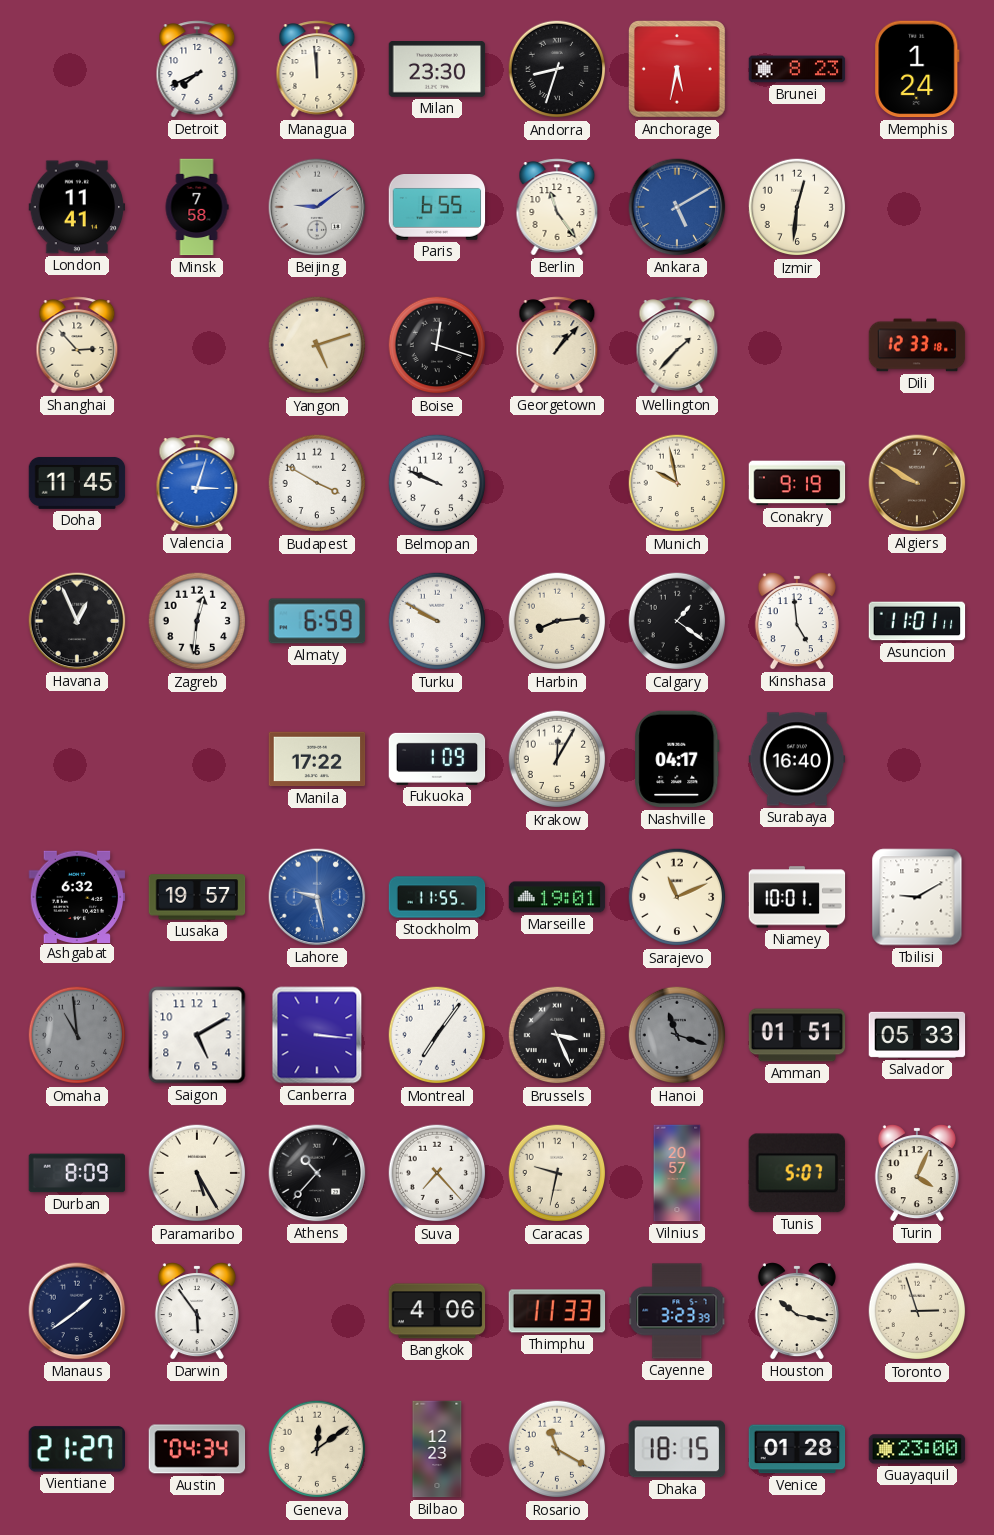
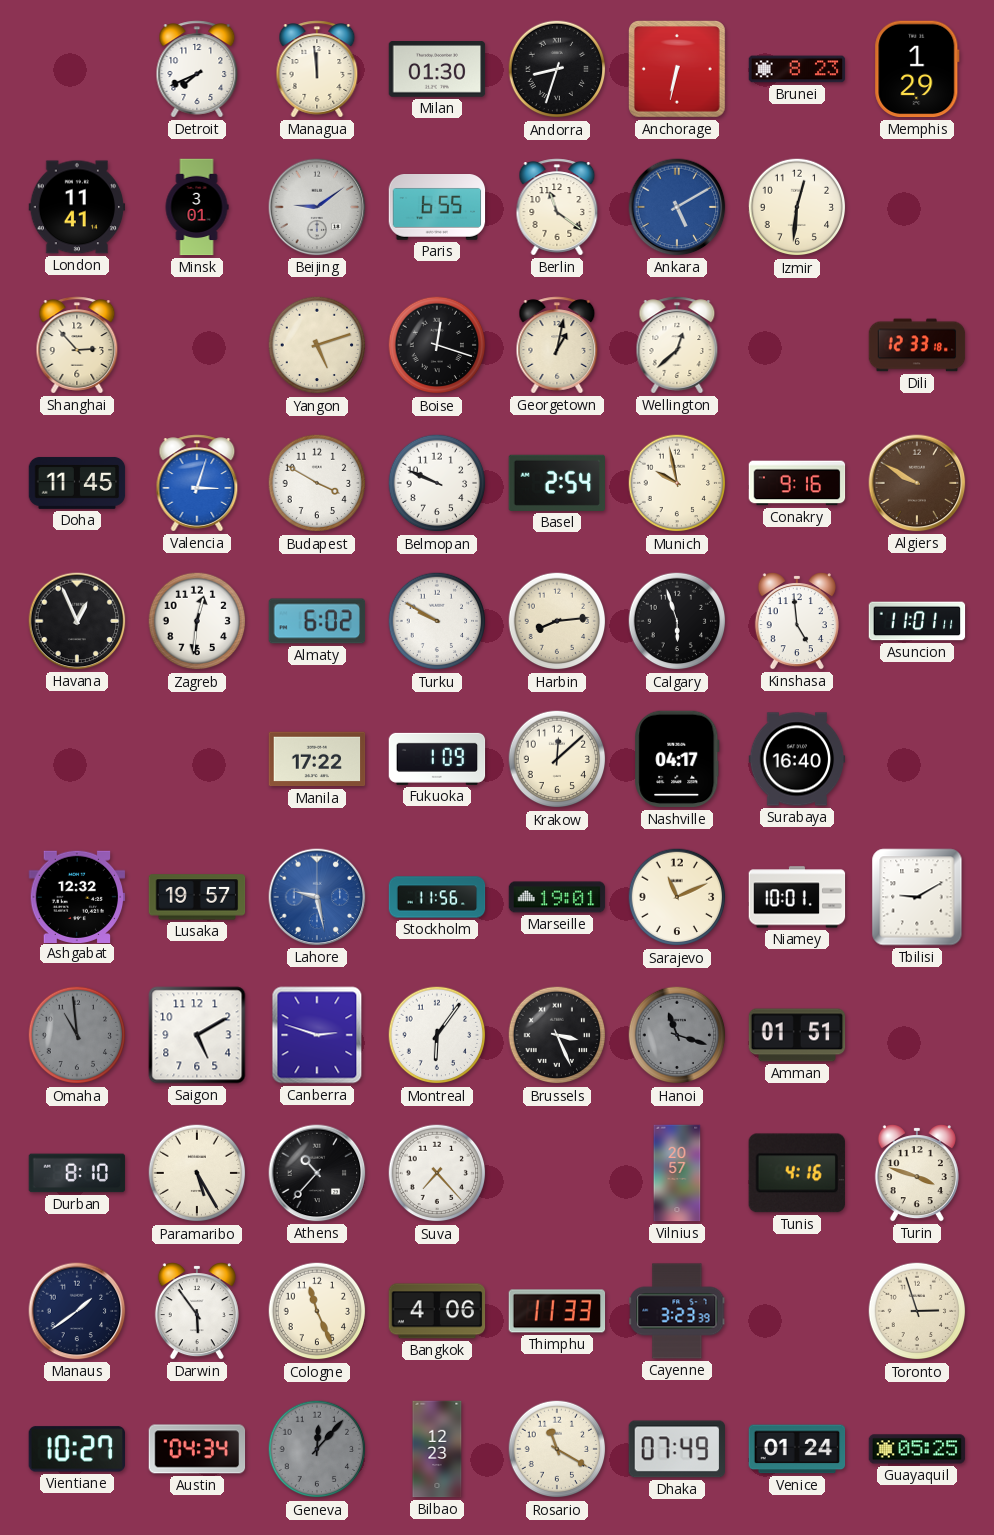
Milan: 23:30 -> 01:30 (437, 70)
Anchorage: 5:32 -> 6:32 (677, 69)
Memphis: 1:24 -> 1:29 (917, 69)
Minsk: 7:58 -> 3:01 (197, 207)
Berlin: 11:24 -> 11:21 (557, 207)
Georgetown: 1:07 -> 1:02 (557, 345)
Wellington: 1:37 -> 12:38 (677, 345)
Basel: none -> 2:54 (556, 483)
Conakry: 9:19 -> 9:16 (797, 483)
Almaty: 6:59 -> 6:02 (317, 621)
Calgary: 1:21 -> 5:57 (677, 621)
Krakow: 12:05 -> 12:08 (557, 759)
Ashgabat: 6:32 -> 12:32 (77, 896)
Stockholm: 11:55 -> 11:56 (437, 897)
Canberra: 3:16 -> 2:48 (317, 1035)
Montreal: 7:06 -> 6:06 (437, 1035)
Salvador: 05:33 -> none (917, 1035)
Durban: 8:09 -> 8:10 (77, 1173)
Caracas: 9:32 -> none (557, 1173)
Tunis: 5:07 -> 4:16 (797, 1173)
Turin: 4:04 -> 3:48 (917, 1173)
Cologne: none -> 11:26 (317, 1311)
Houston: 10:17 -> none (797, 1311)
Vientiane: 21:27 -> 10:27 (76, 1449)
Geneva: 12:09 -> 12:07 (317, 1449)
Geneva dial: cream -> grey (317, 1449)
Dhaka: 18:15 -> 07:49 (676, 1449)
Venice: 01:28 -> 01:24 (797, 1449)
Guayaquil: 23:00 -> 05:25 (917, 1449)
